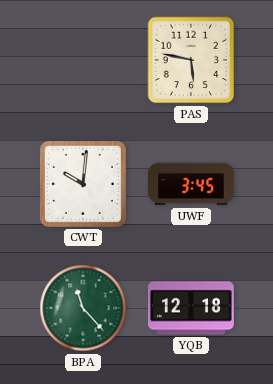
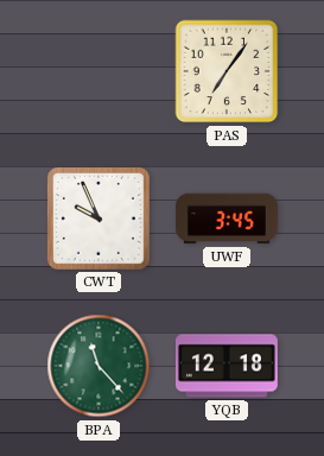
PAS: 5:47 -> 7:06 (227, 71)
CWT: 10:01 -> 9:56 (99, 218)
